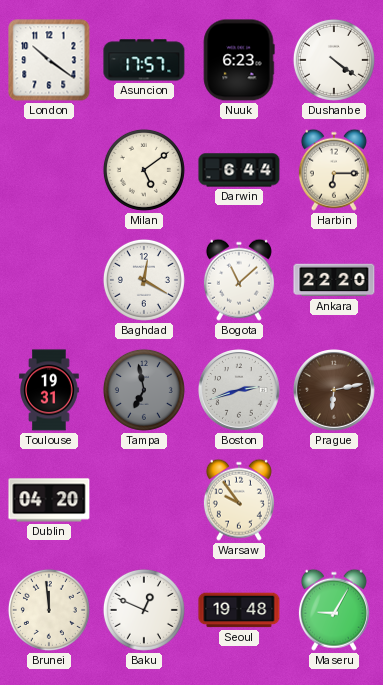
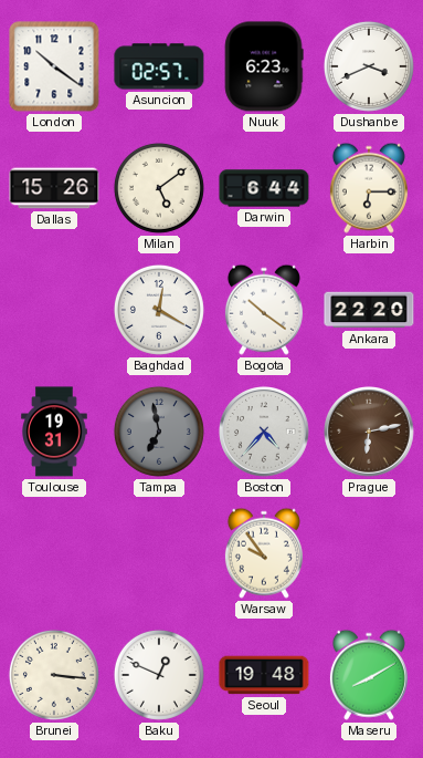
Asuncion: 17:57 -> 02:57 (159, 66)
Dushanbe: 4:21 -> 3:41 (369, 66)
Dallas: none -> 15:26 (54, 188)
Bogota: 11:08 -> 10:21 (264, 310)
Boston: 2:42 -> 4:37 (265, 433)
Dublin: 04:20 -> none (49, 500)
Brunei: 11:59 -> 3:16 (54, 675)
Maseru: 9:05 -> 8:10 (369, 675)
